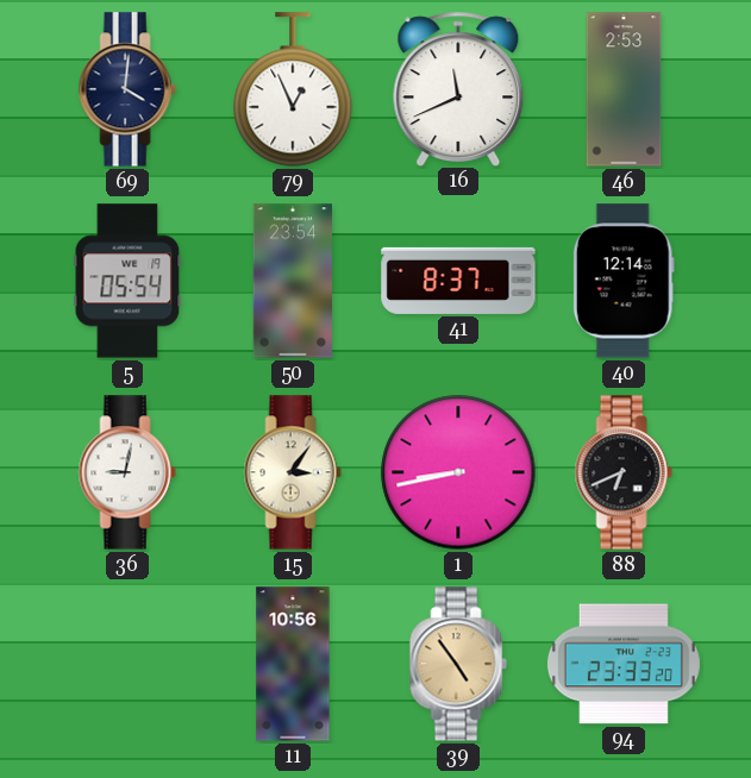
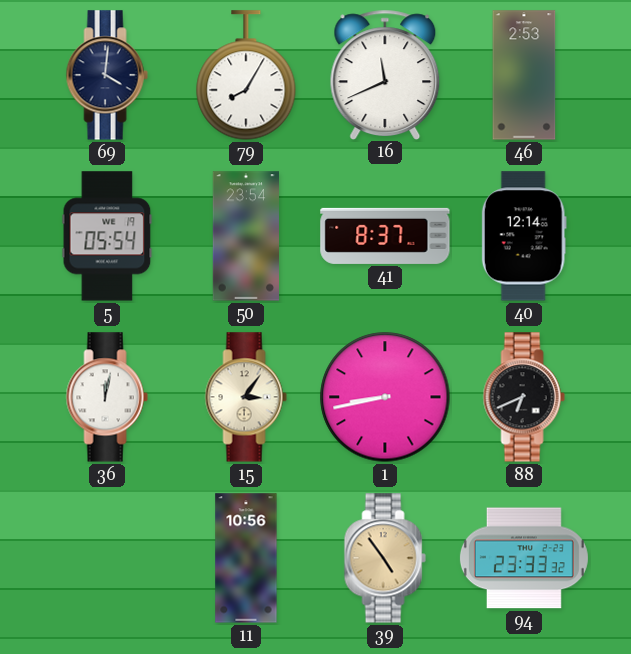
79: 12:56 -> 8:05 (246, 75)
36: 9:02 -> 12:02 (107, 397)
94: 23:33:20 -> 23:33:32 (524, 558)
